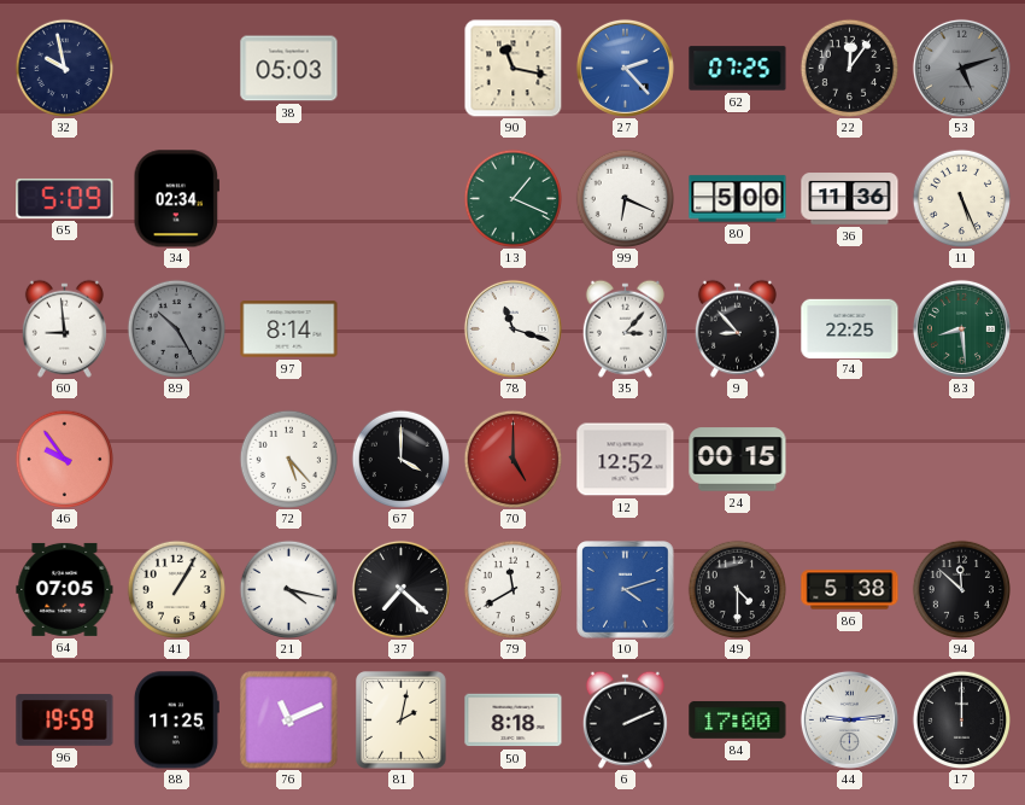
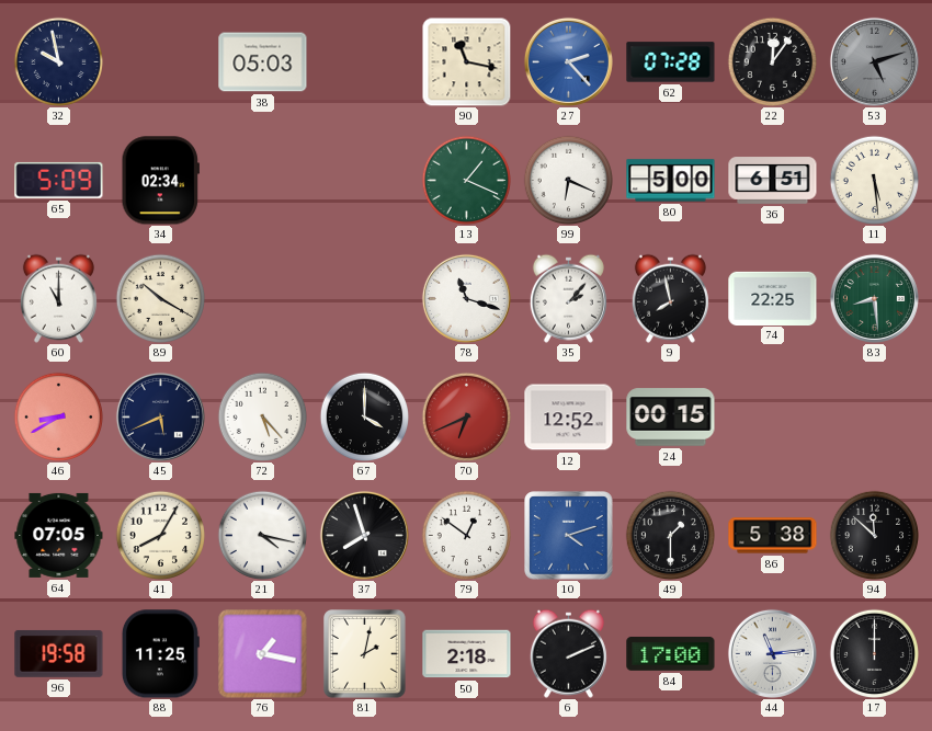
62: 07:25 -> 07:28 (671, 62)
36: 11:36 -> 6:51 (773, 181)
11: 5:26 -> 5:29 (874, 180)
60: 8:59 -> 11:00 (58, 298)
89: 10:25 -> 10:20 (160, 298)
89 dial: grey -> cream (160, 298)
97: 8:14 -> none (289, 329)
35: 3:07 -> 2:07 (568, 298)
9: 8:53 -> 7:58 (670, 298)
46: 9:54 -> 8:40 (58, 416)
45: none -> 5:41 (160, 416)
70: 5:00 -> 6:41 (466, 416)
41: 1:05 -> 8:05 (160, 535)
37: 7:22 -> 7:57 (364, 535)
79: 11:40 -> 12:51 (466, 535)
49: 4:30 -> 1:30 (670, 535)
96: 19:59 -> 19:58 (59, 653)
76: 11:11 -> 1:17 (263, 654)
50: 8:18 -> 2:18 (467, 654)
44: 9:14 -> 11:14 (772, 653)
